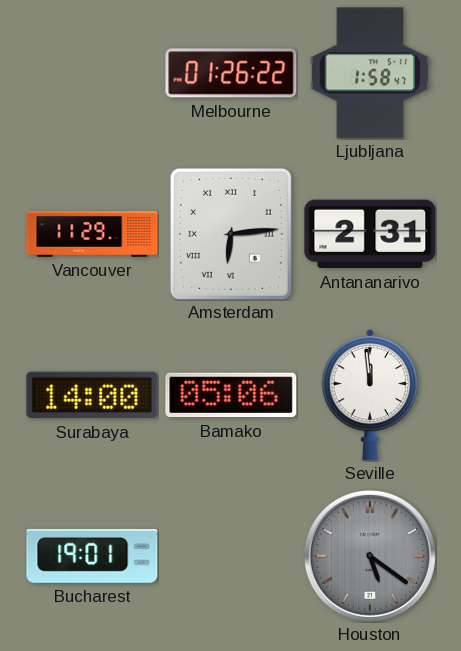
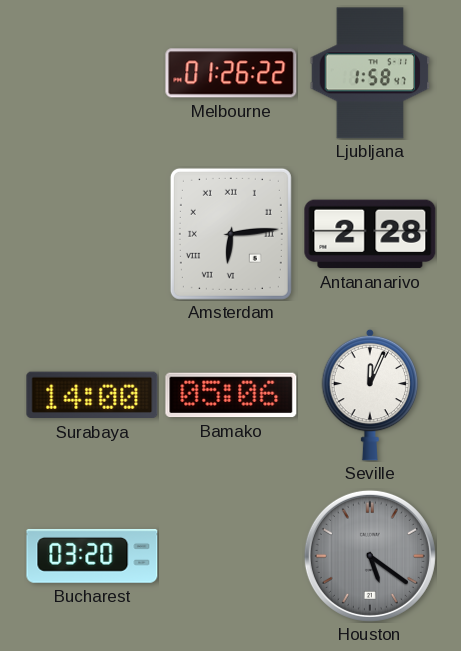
Vancouver: 11:29 -> none (92, 234)
Antananarivo: 2:31 -> 2:28 (370, 234)
Seville: 11:59 -> 12:04 (370, 395)
Bucharest: 19:01 -> 03:20 (92, 556)
